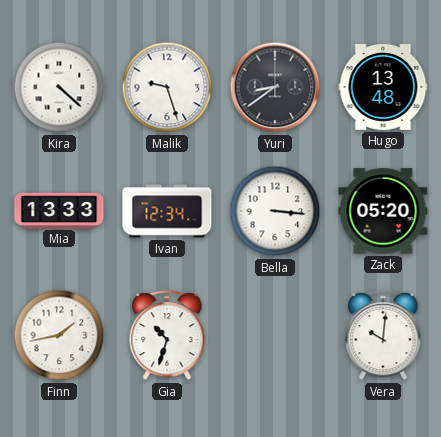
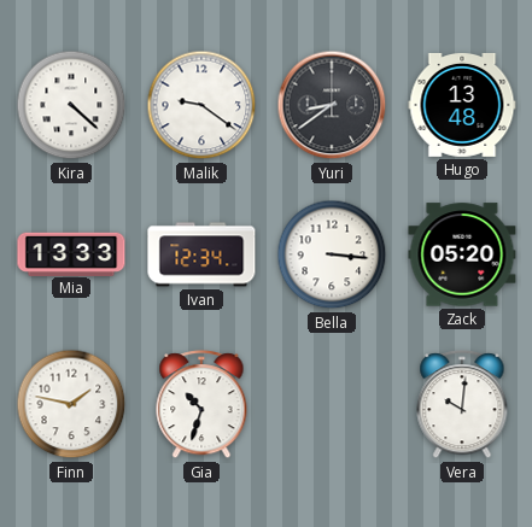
Malik: 9:27 -> 9:21 (201, 105)
Finn: 1:43 -> 1:47 (71, 404)
